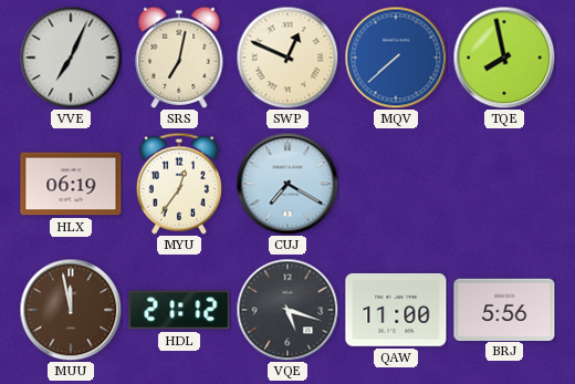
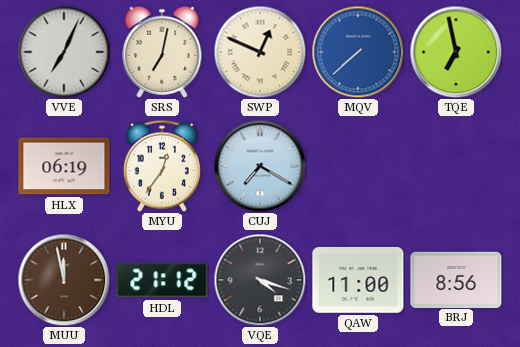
TQE: 7:58 -> 6:58 (456, 52)
VQE: 5:18 -> 4:18 (260, 280)
BRJ: 5:56 -> 8:56 (456, 279)
